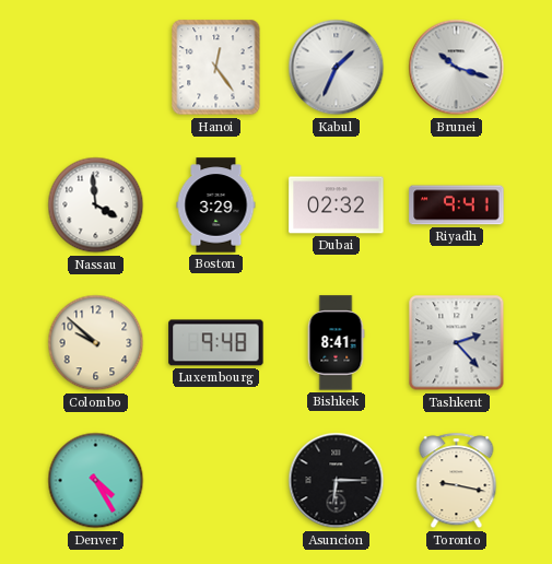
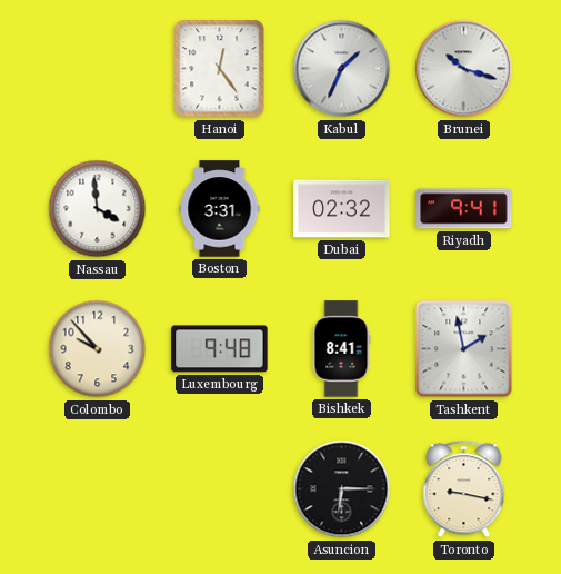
Boston: 3:29 -> 3:31 (220, 209)
Colombo: 9:52 -> 9:53 (98, 349)
Tashkent: 2:23 -> 1:58 (464, 349)
Denver: 4:25 -> none (96, 481)
